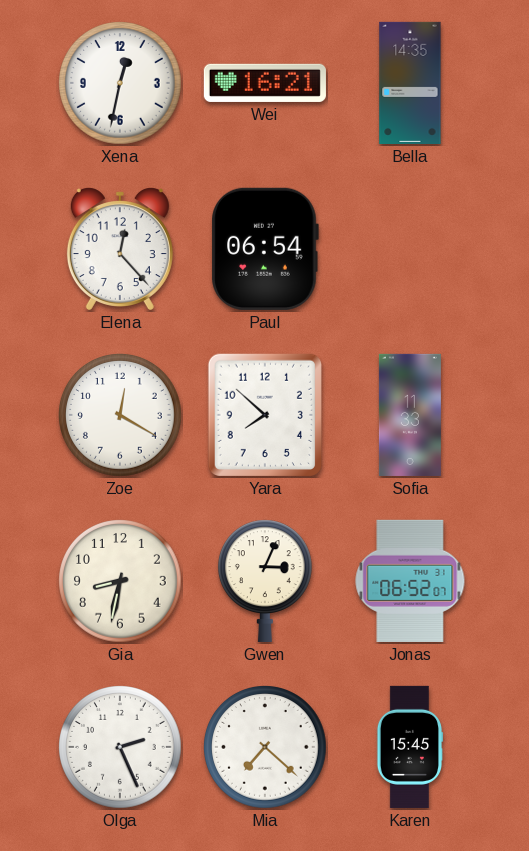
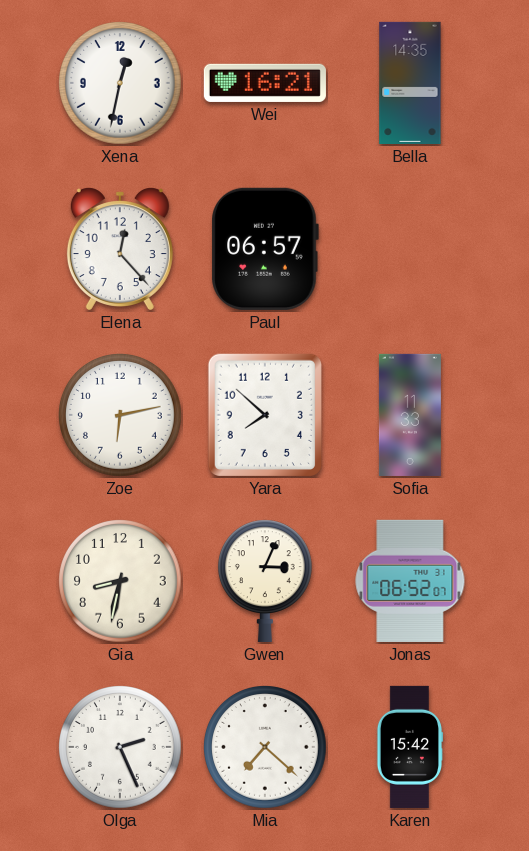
Paul: 06:54 -> 06:57 (265, 249)
Zoe: 12:20 -> 6:13 (121, 416)
Karen: 15:45 -> 15:42 (410, 747)
